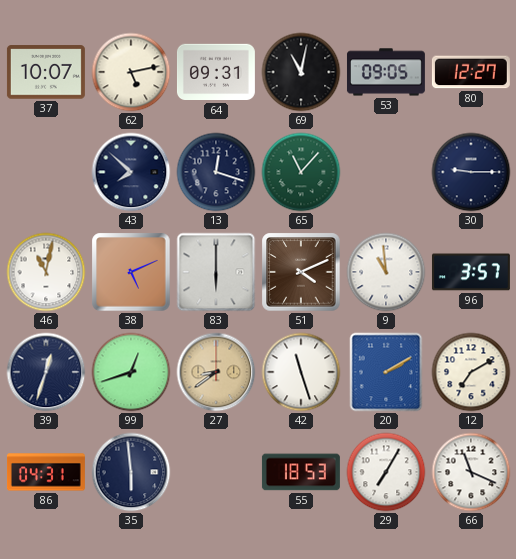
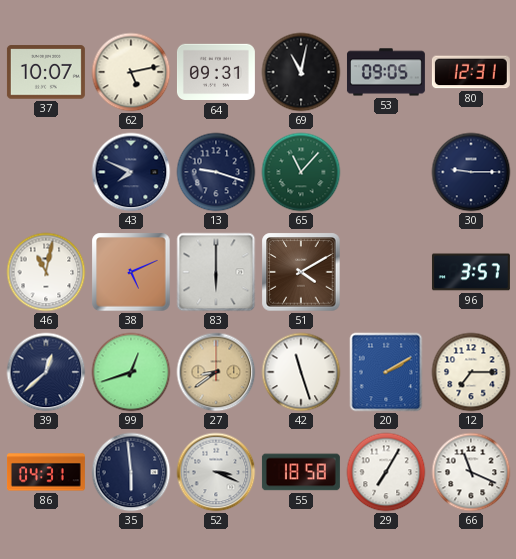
80: 12:27 -> 12:31 (471, 72)
43: 7:52 -> 7:49 (131, 172)
13: 12:18 -> 9:18 (216, 172)
51: 4:11 -> 4:10 (301, 272)
9: 10:59 -> none (386, 272)
39: 12:33 -> 12:38 (46, 372)
12: 7:10 -> 7:15 (471, 372)
52: none -> 3:19 (216, 472)
55: 18:53 -> 18:58 (301, 472)
